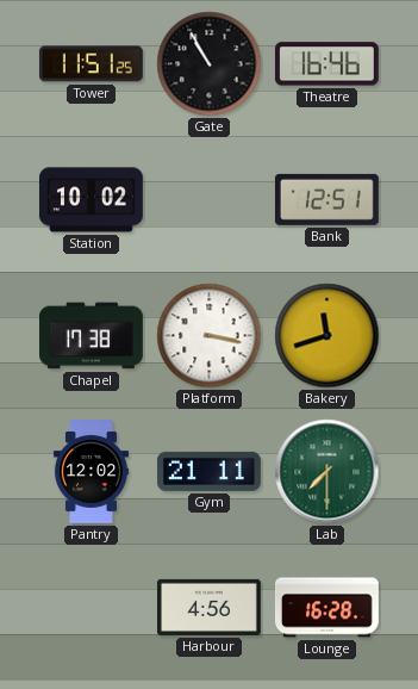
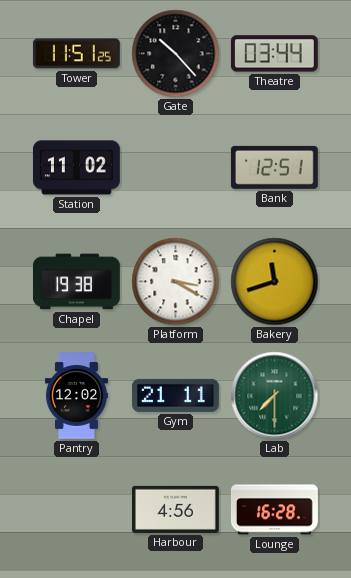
Gate: 10:55 -> 10:23 (176, 54)
Theatre: 16:46 -> 03:44 (274, 54)
Station: 10:02 -> 11:02 (76, 168)
Chapel: 17:38 -> 19:38 (76, 282)
Platform: 3:17 -> 3:20 (176, 282)
